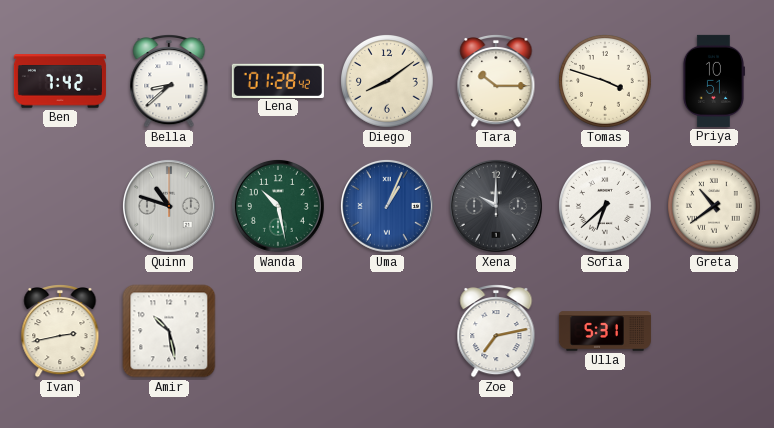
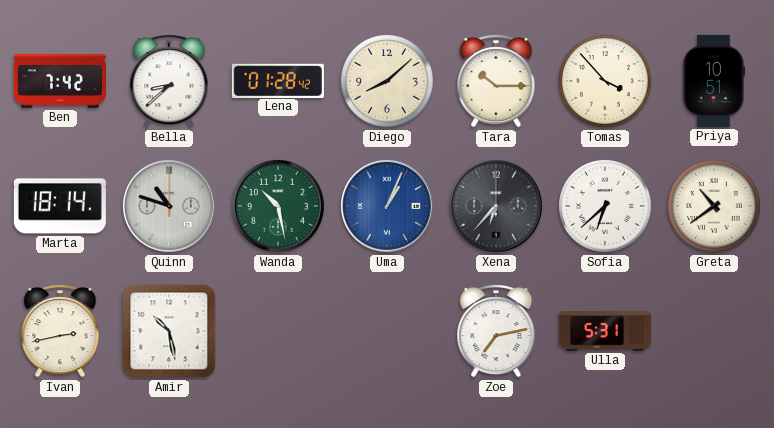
Diego: 8:09 -> 8:08 (388, 82)
Tomas: 3:48 -> 3:53 (606, 82)
Marta: none -> 18:14 (60, 206)
Xena: 10:00 -> 6:37 (496, 206)
